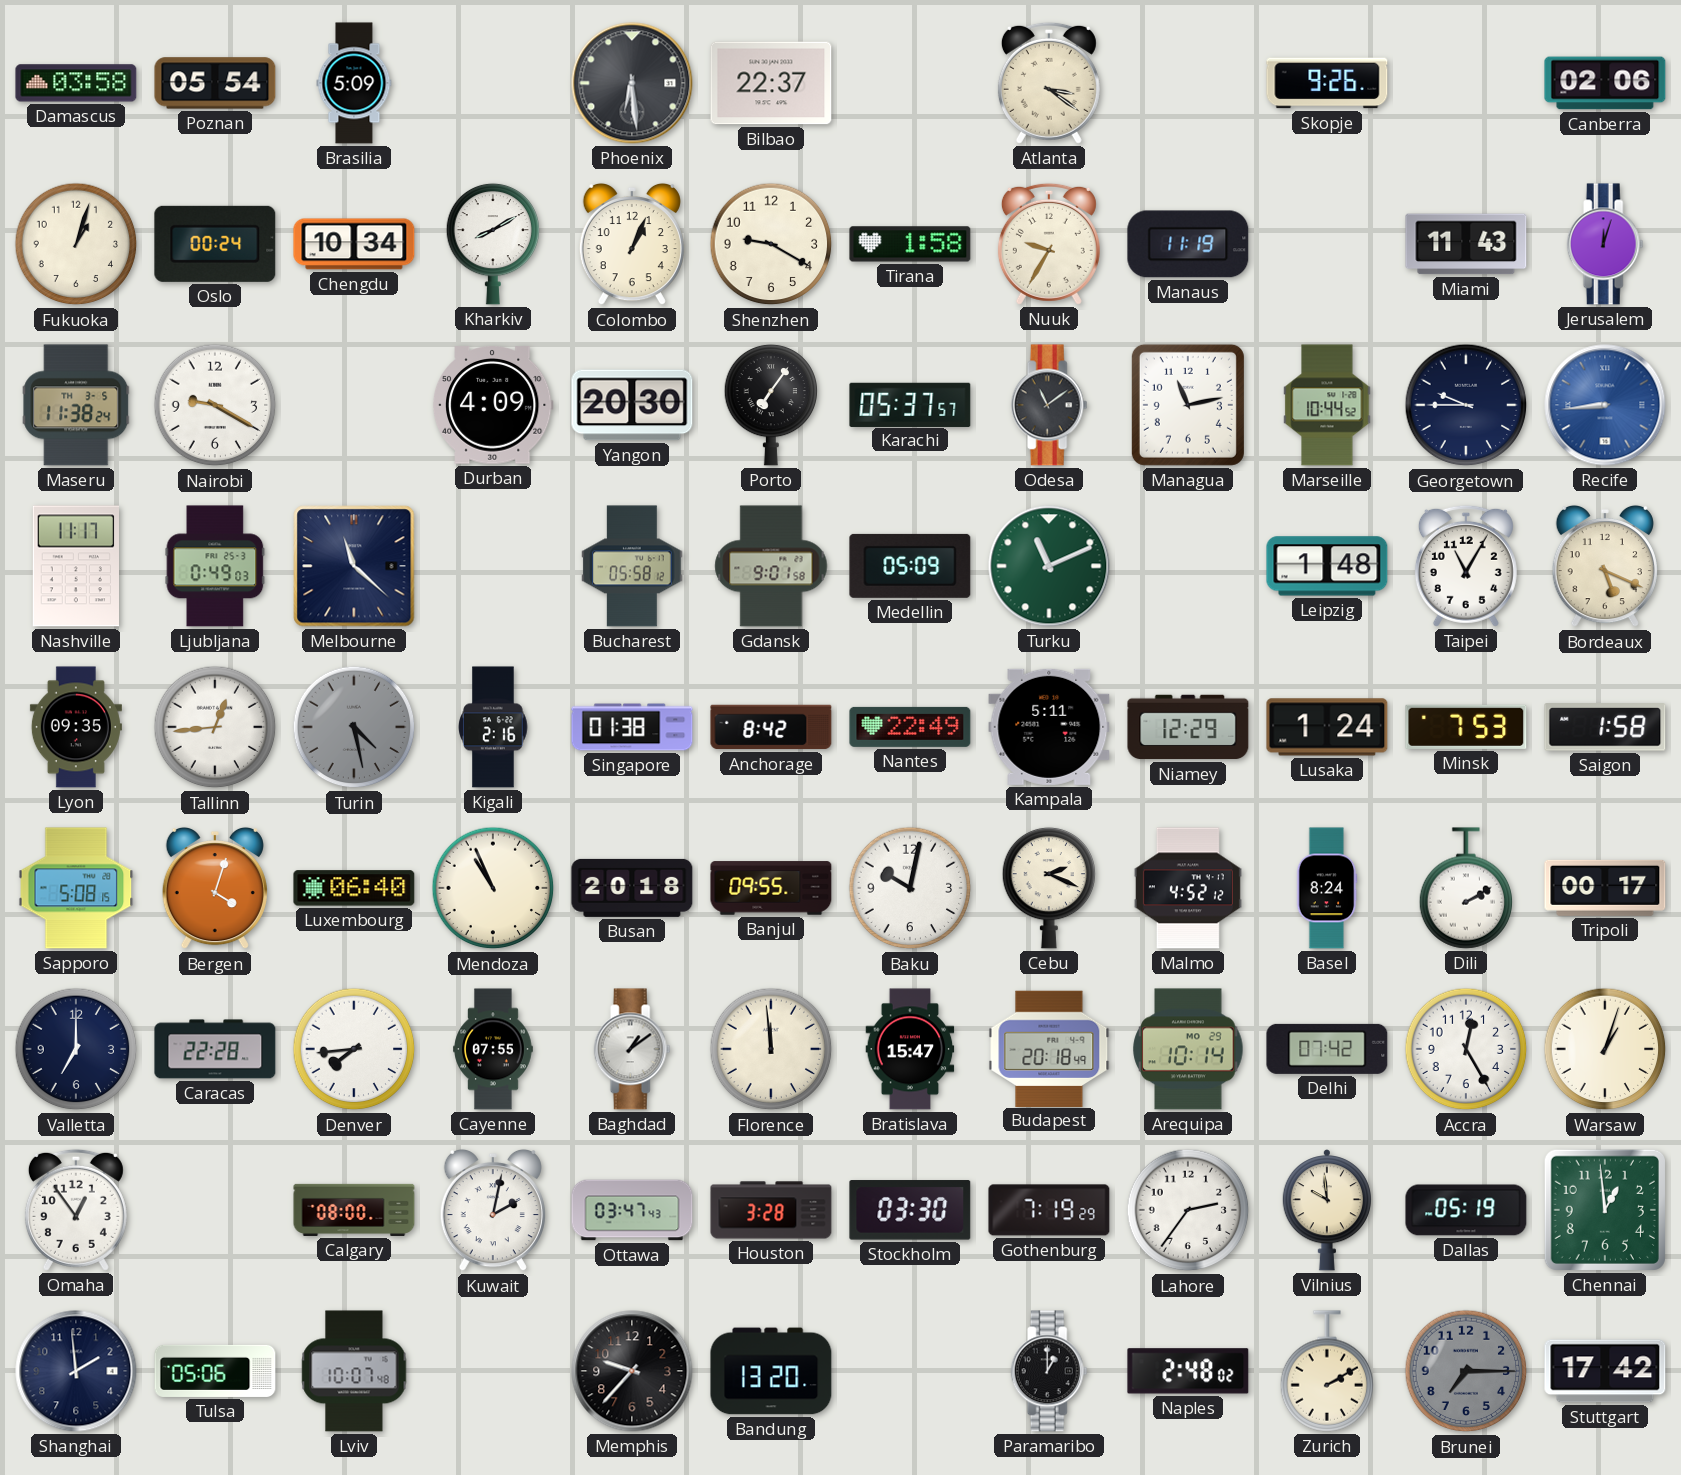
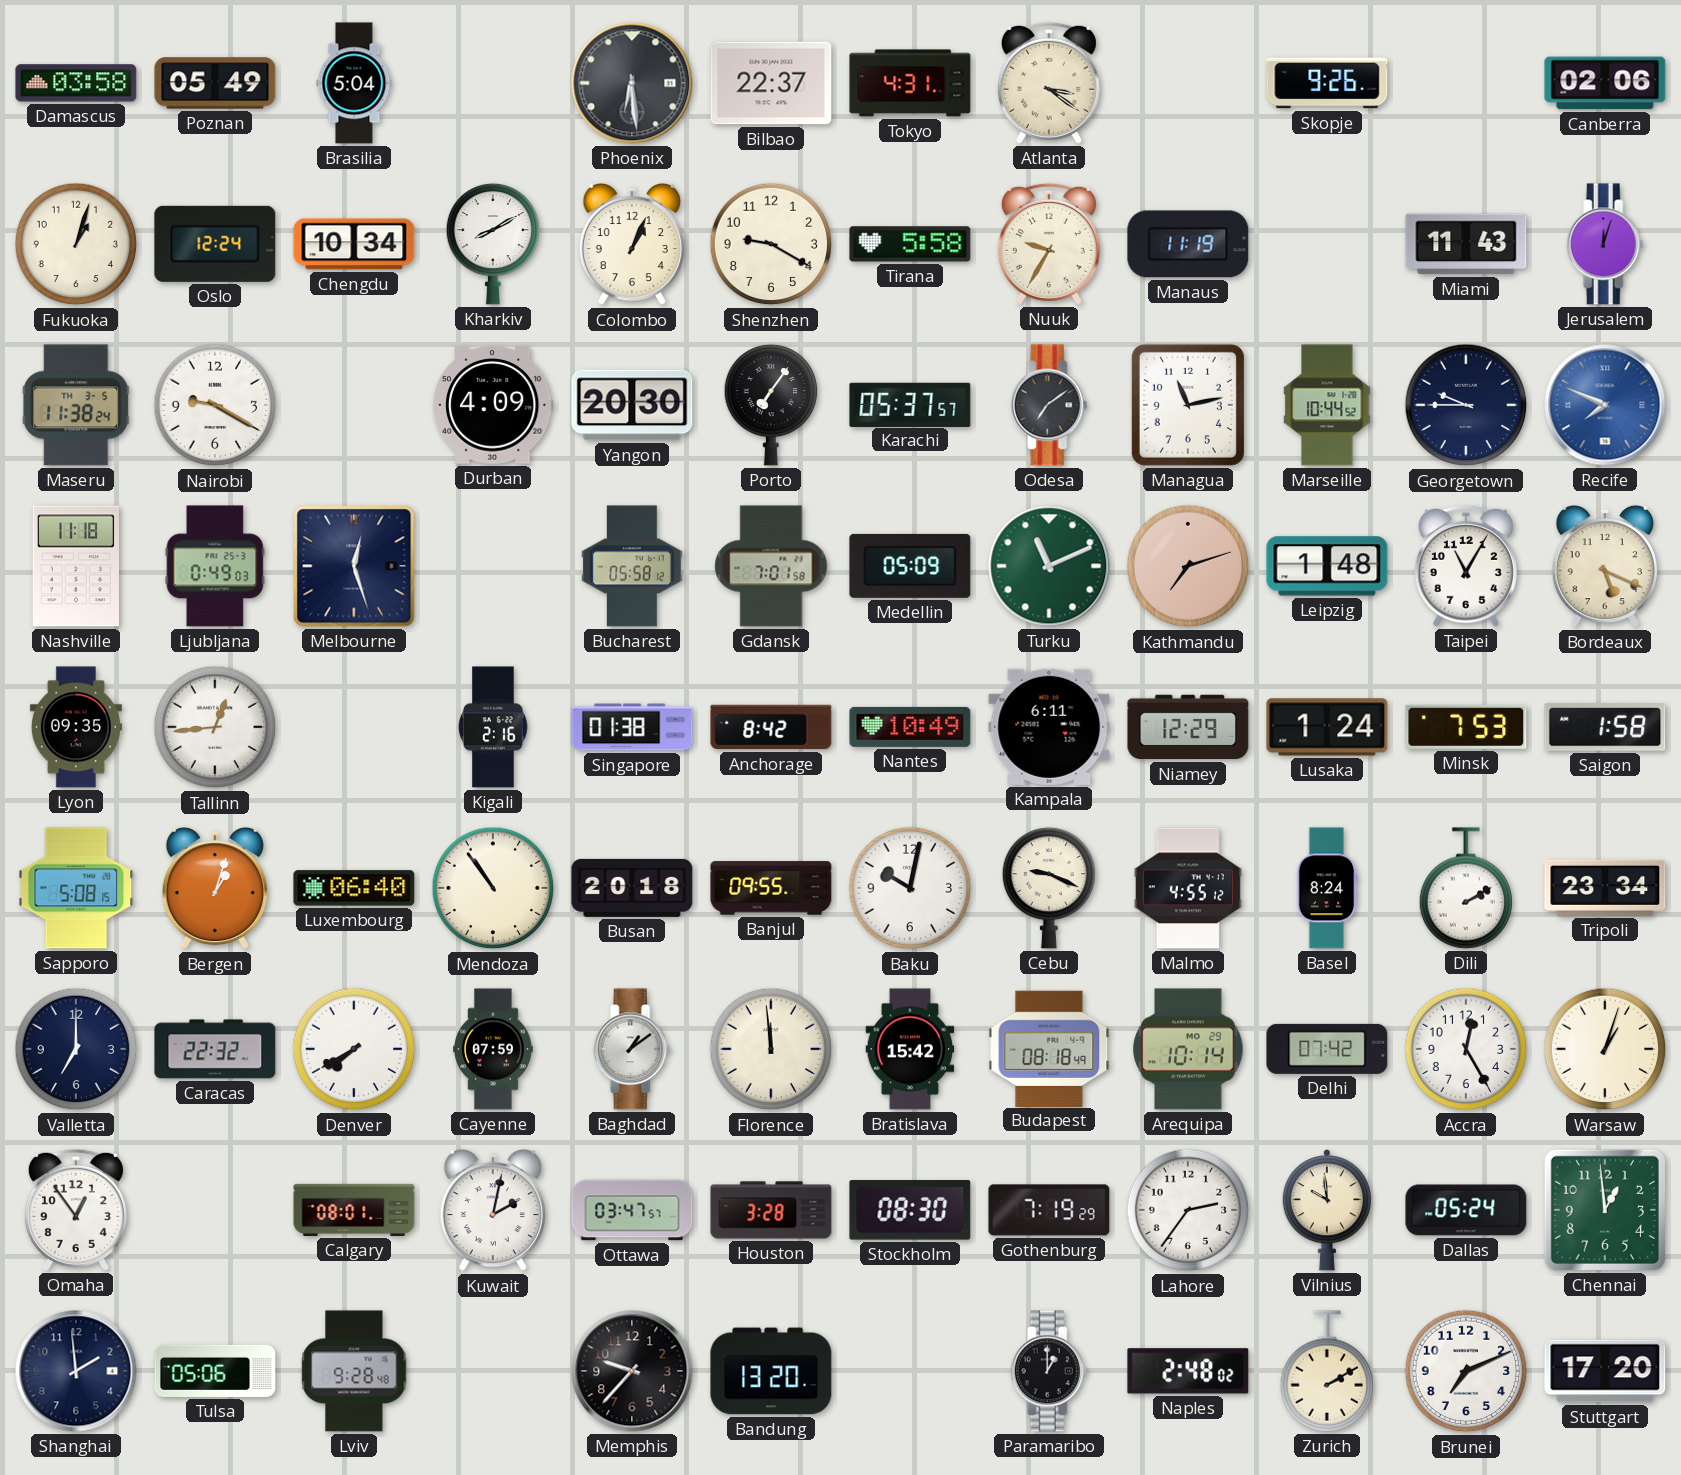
Poznan: 05:54 -> 05:49 (215, 83)
Brasilia: 5:09 -> 5:04 (354, 83)
Tokyo: none -> 4:31 (910, 83)
Oslo: 00:24 -> 12:24 (215, 244)
Tirana: 1:58 -> 5:58 (910, 244)
Odesa: 11:09 -> 7:09 (1049, 405)
Recife: 8:44 -> 7:49 (1605, 405)
Nashville: 11:17 -> 11:18 (75, 566)
Melbourne: 11:22 -> 12:27 (354, 566)
Gdansk: 9:01 -> 7:01 (771, 566)
Kathmandu: none -> 7:12 (1188, 566)
Turin: 4:28 -> none (354, 727)
Nantes: 22:49 -> 10:49 (910, 727)
Kampala: 5:11 -> 6:11 (1049, 727)
Bergen: 4:03 -> 1:03 (215, 888)
Mendoza: 10:56 -> 10:54 (493, 888)
Cebu: 2:19 -> 9:19 (1049, 888)
Malmo: 4:52 -> 4:55 (1188, 888)
Tripoli: 00:17 -> 23:34 (1605, 888)
Caracas: 22:28 -> 22:32 (215, 1049)
Denver: 7:44 -> 7:40 (354, 1049)
Cayenne: 07:55 -> 07:59 (493, 1049)
Bratislava: 15:47 -> 15:42 (910, 1049)
Budapest: 20:18 -> 08:18 (1049, 1048)
Calgary: 08:00 -> 08:01 (354, 1210)
Ottawa: 03:47:43 -> 03:47:57 (632, 1210)
Stockholm: 03:30 -> 08:30 (910, 1210)
Dallas: 05:19 -> 05:24 (1466, 1210)
Lviv: 10:07 -> 9:28 (354, 1371)
Brunei: 7:15 -> 7:11 (1466, 1371)
Brunei dial: grey -> white (1466, 1371)
Stuttgart: 17:42 -> 17:20 (1605, 1371)
